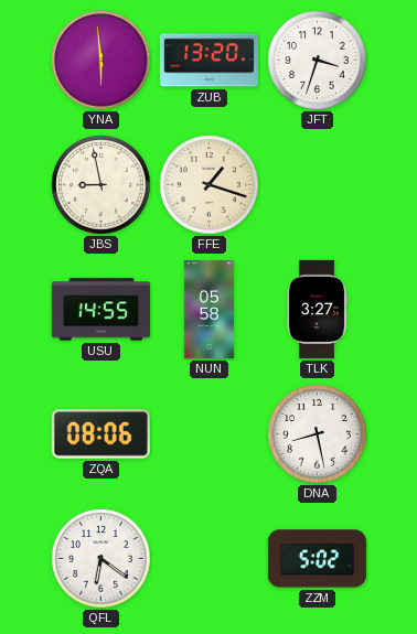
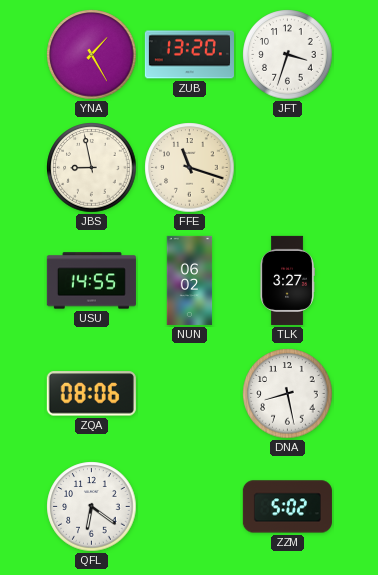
YNA: 5:59 -> 1:25 (92, 55)
FFE: 1:18 -> 11:18 (190, 168)
NUN: 05:58 -> 06:02 (190, 280)
